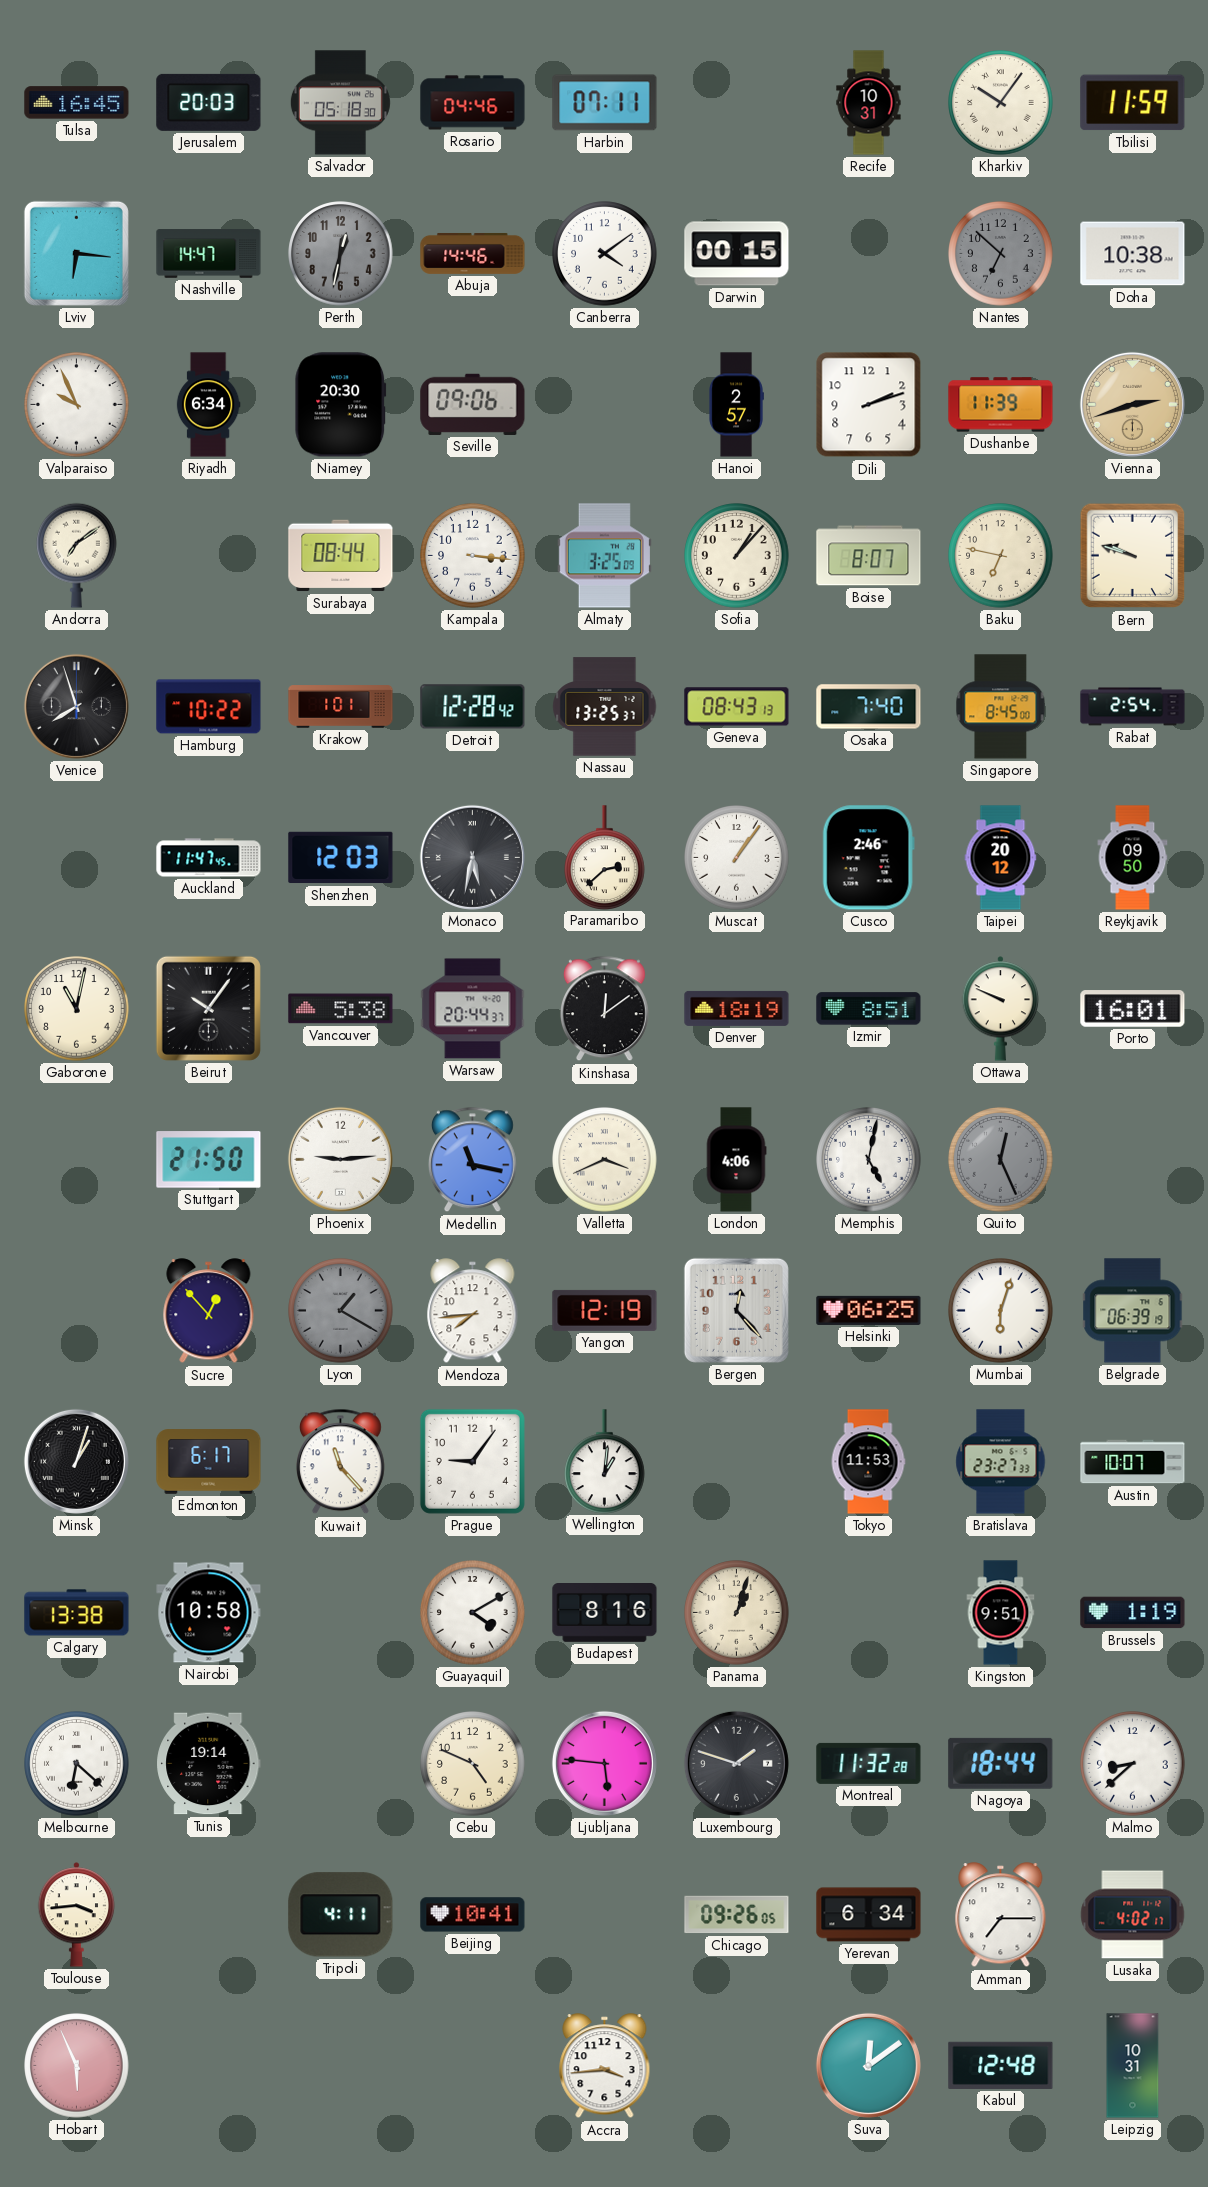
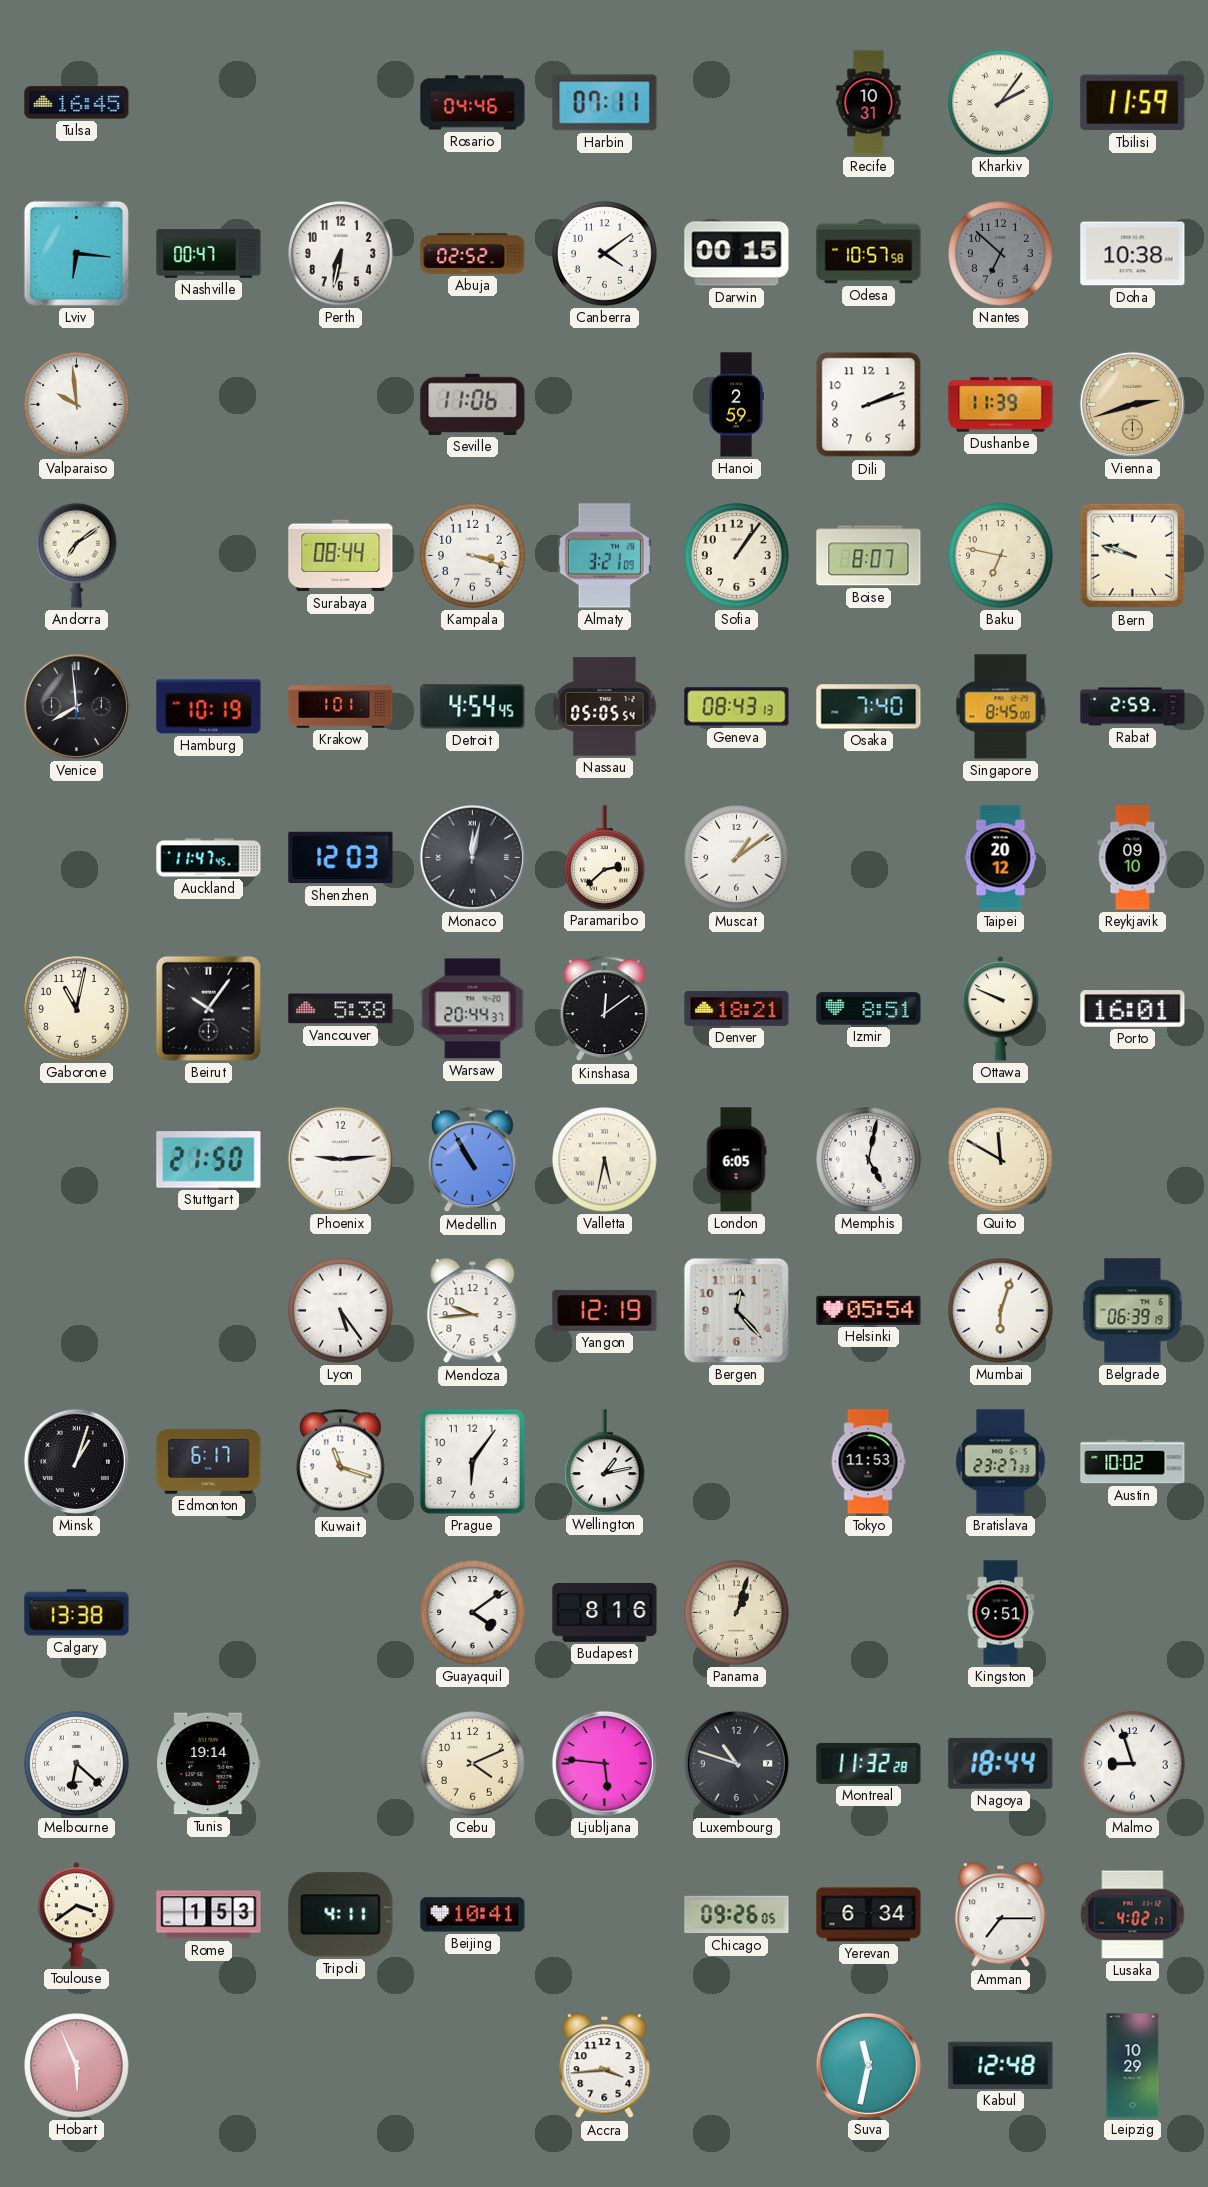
Jerusalem: 20:03 -> none (209, 102)
Salvador: 05:18 -> none (340, 103)
Kharkiv: 10:06 -> 2:06 (1001, 103)
Nashville: 14:47 -> 00:47 (209, 254)
Perth: 12:32 -> 6:32 (341, 254)
Perth dial: grey -> white (341, 254)
Abuja: 14:46 -> 02:52 (473, 253)
Odesa: none -> 10:57 (869, 254)
Valparaiso: 9:56 -> 9:59 (77, 405)
Riyadh: 6:34 -> none (208, 405)
Niamey: 20:30 -> none (341, 405)
Seville: 09:06 -> 11:06 (473, 404)
Hanoi: 2:57 -> 2:59 (736, 405)
Kampala: 3:16 -> 3:18 (473, 556)
Almaty: 3:25 -> 3:21 (604, 556)
Sofia: 1:07 -> 1:06 (737, 556)
Venice: 7:57 -> 7:59 (76, 706)
Hamburg: 10:22 -> 10:19 (209, 707)
Detroit: 12:28 -> 4:54 (473, 707)
Nassau: 13:25 -> 05:05 (605, 707)
Rabat: 2:54 -> 2:59 (1133, 707)
Monaco: 5:32 -> 12:02 (472, 857)
Muscat: 1:06 -> 1:09 (737, 858)
Cusco: 2:46 -> none (868, 858)
Reykjavik: 09:50 -> 09:10 (1133, 858)
Denver: 18:19 -> 18:21 (737, 1008)
Medellin: 11:17 -> 10:55 (472, 1160)
Valletta: 3:41 -> 5:32 (605, 1160)
London: 4:06 -> 6:05 (736, 1160)
Quito: 12:26 -> 11:50 (1001, 1160)
Quito dial: grey -> cream (1001, 1160)
Sucre: 12:53 -> none (209, 1311)
Lyon: 1:20 -> 5:24 (341, 1311)
Lyon dial: grey -> white (341, 1311)
Mendoza: 7:44 -> 9:44 (473, 1311)
Helsinki: 06:25 -> 05:54 (869, 1310)
Kuwait: 11:23 -> 11:18 (340, 1462)
Prague: 9:06 -> 6:06 (472, 1461)
Wellington: 1:01 -> 1:13 (605, 1461)
Austin: 10:07 -> 10:02 (1133, 1462)
Nairobi: 10:58 -> none (209, 1613)
Guayaquil: 4:10 -> 4:09 (473, 1613)
Brussels: 1:19 -> none (1133, 1613)
Cebu: 4:49 -> 4:11 (473, 1764)
Luxembourg: 1:48 -> 10:48 (736, 1763)
Malmo: 8:38 -> 8:57 (1133, 1764)
Toulouse: 3:44 -> 3:39 (77, 1915)
Rome: none -> 1:53 (209, 1915)
Suva: 12:09 -> 11:32 (868, 2065)
Leipzig: 10:31 -> 10:29 (1133, 2066)
